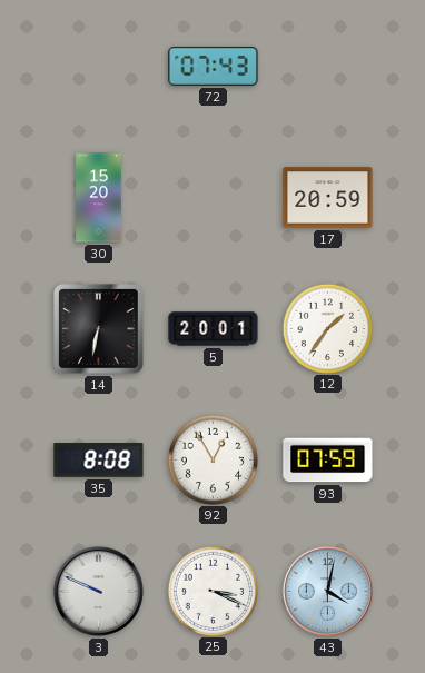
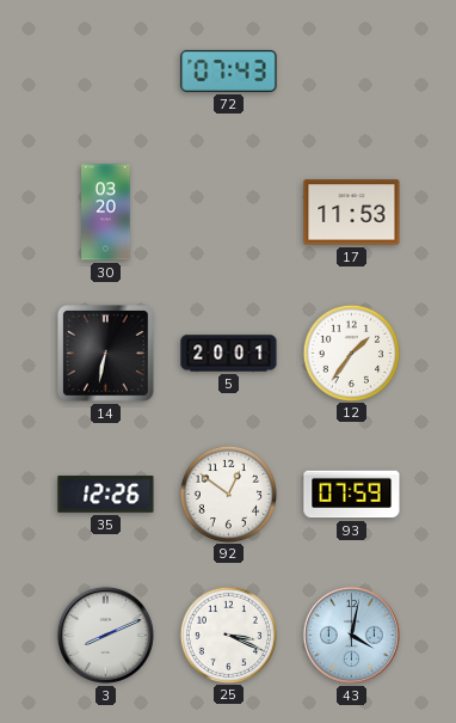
30: 15:20 -> 03:20 (106, 213)
17: 20:59 -> 11:53 (352, 213)
35: 8:08 -> 12:26 (106, 495)
92: 12:55 -> 12:51 (228, 494)
3: 9:49 -> 8:11 (105, 635)
